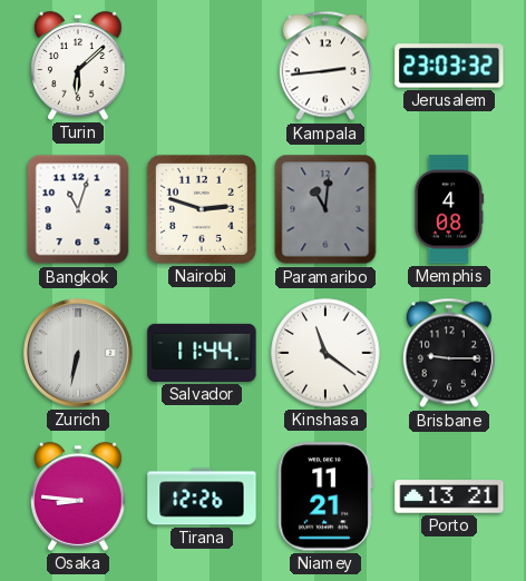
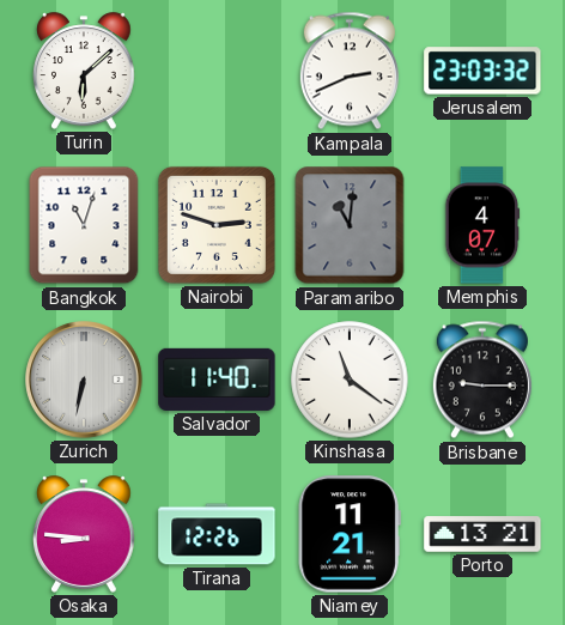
Kampala: 2:44 -> 2:41 (350, 71)
Memphis: 4:08 -> 4:07 (482, 225)
Salvador: 11:44 -> 11:40 (217, 380)
